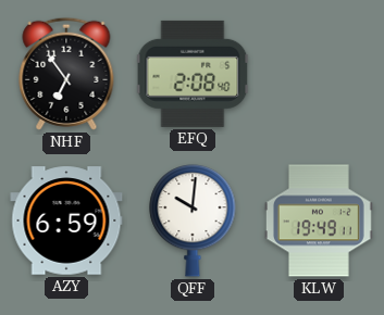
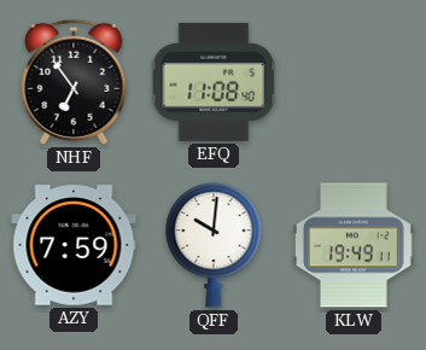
EFQ: 2:08 -> 11:08 (214, 82)
AZY: 6:59 -> 7:59 (74, 245)
